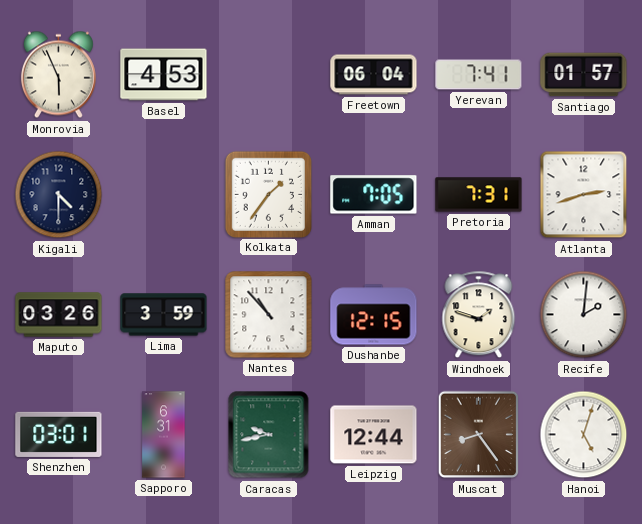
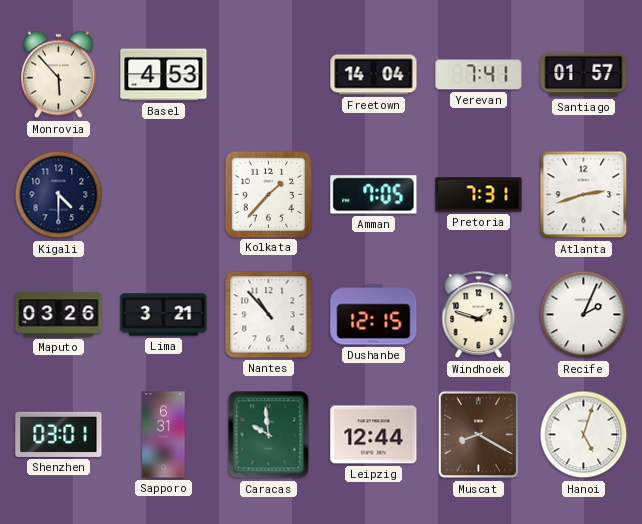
Monrovia: 5:56 -> 5:53 (58, 75)
Freetown: 06:04 -> 14:04 (374, 75)
Kolkata: 1:36 -> 1:37 (268, 194)
Lima: 3:59 -> 3:21 (164, 315)
Recife: 2:01 -> 2:04 (584, 315)
Caracas: 9:43 -> 9:59 (269, 435)
Muscat: 8:24 -> 8:20 (479, 435)
